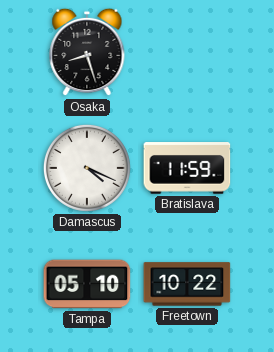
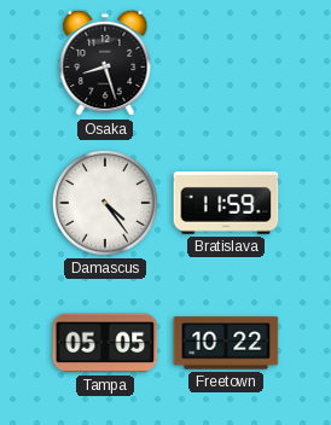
Damascus: 4:19 -> 4:24 (105, 203)
Tampa: 05:10 -> 05:05 (105, 343)
